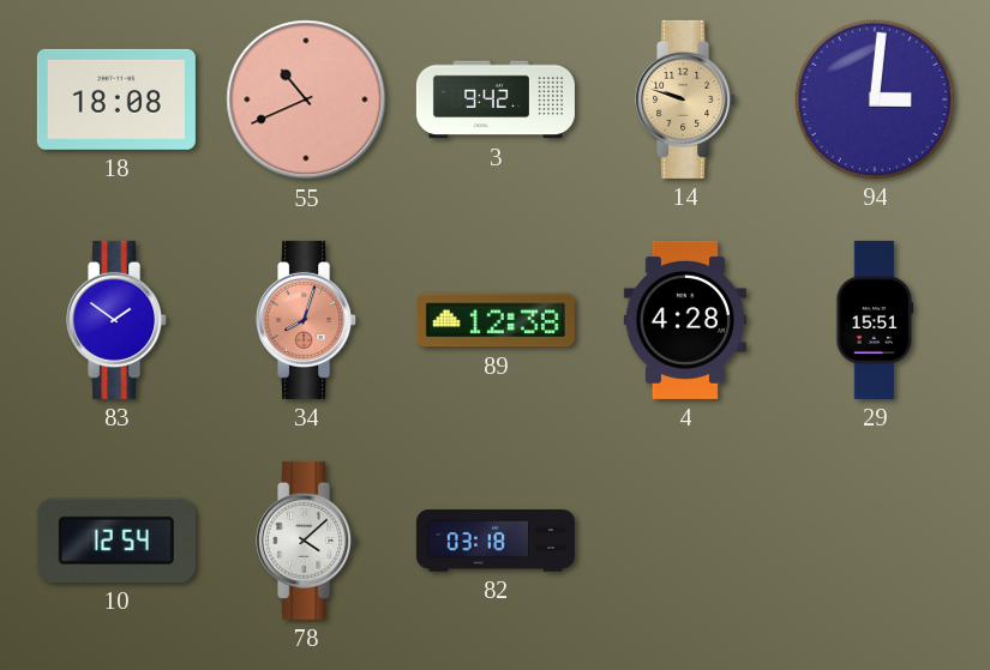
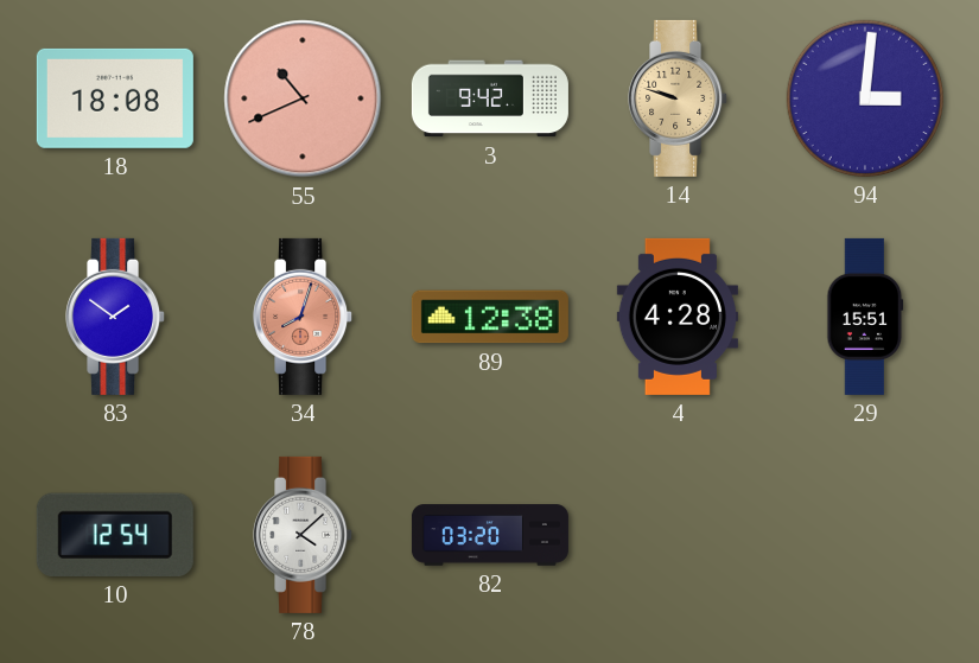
82: 03:18 -> 03:20 (490, 535)
